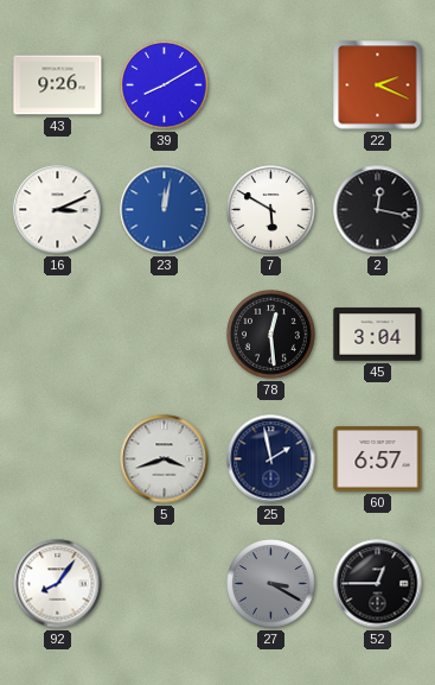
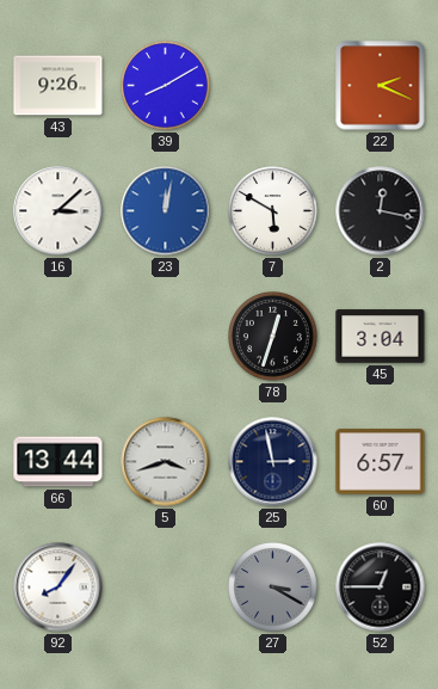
16: 3:11 -> 3:08 (58, 211)
78: 12:29 -> 12:33 (273, 337)
66: none -> 13:44 (58, 462)
25: 1:58 -> 2:58 (273, 462)
